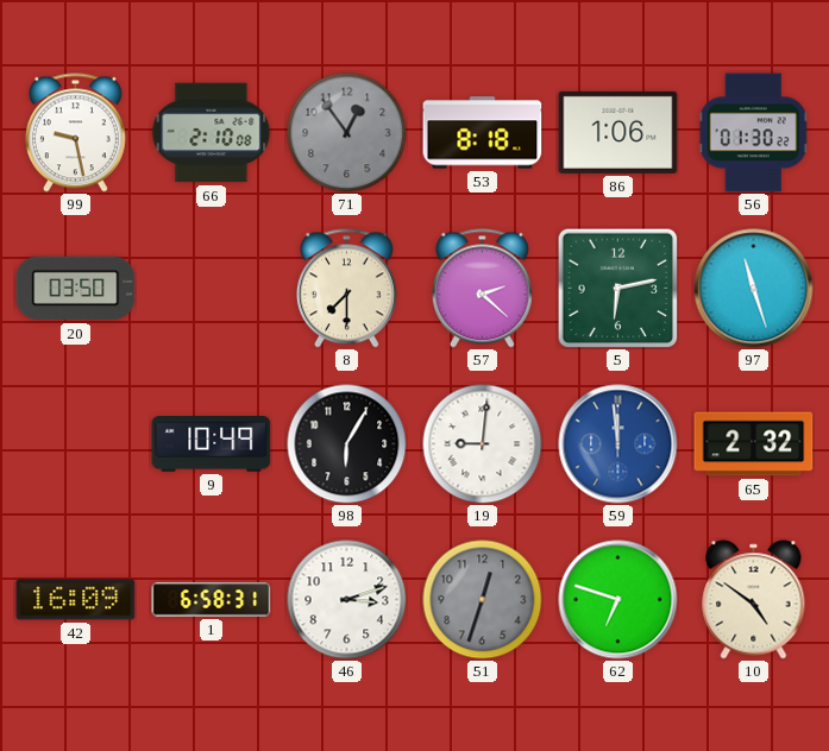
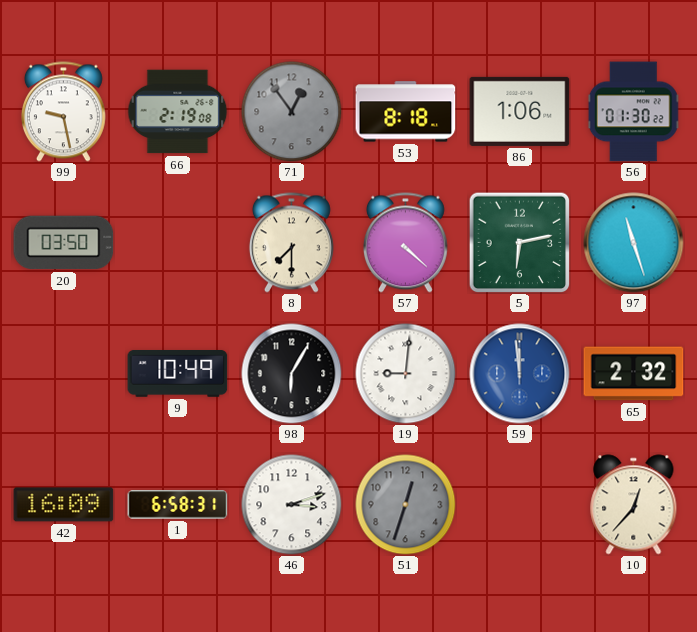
66: 2:10 -> 2:19 (178, 112)
57: 2:22 -> 4:22 (405, 243)
62: 6:48 -> none (618, 600)
10: 4:51 -> 12:37 (634, 505)
